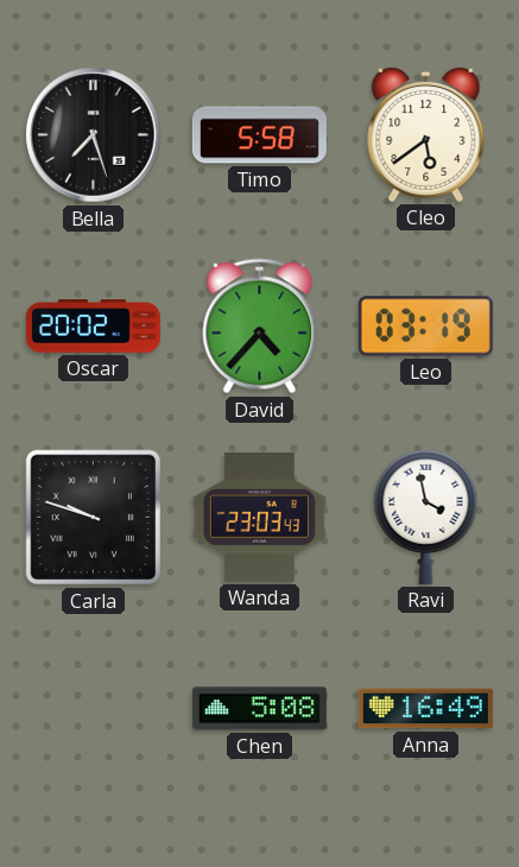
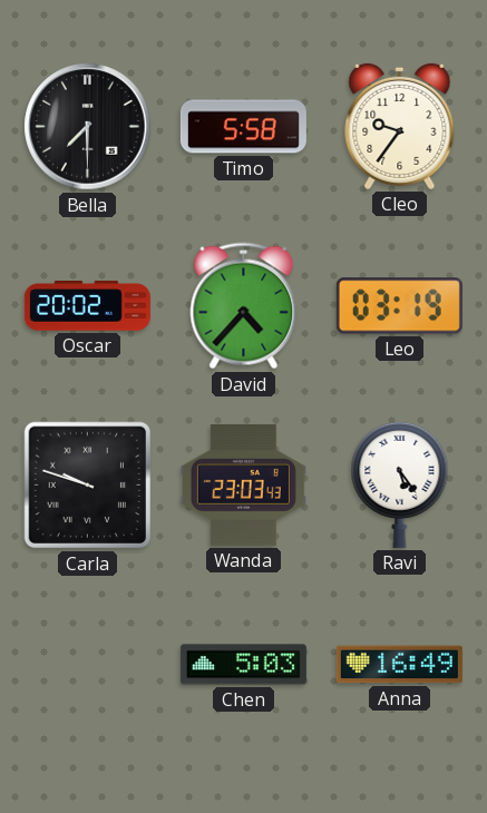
Bella: 7:27 -> 7:30 (88, 127)
Cleo: 5:39 -> 9:36 (400, 126)
Ravi: 3:58 -> 5:24 (400, 484)
Chen: 5:08 -> 5:03 (243, 665)
